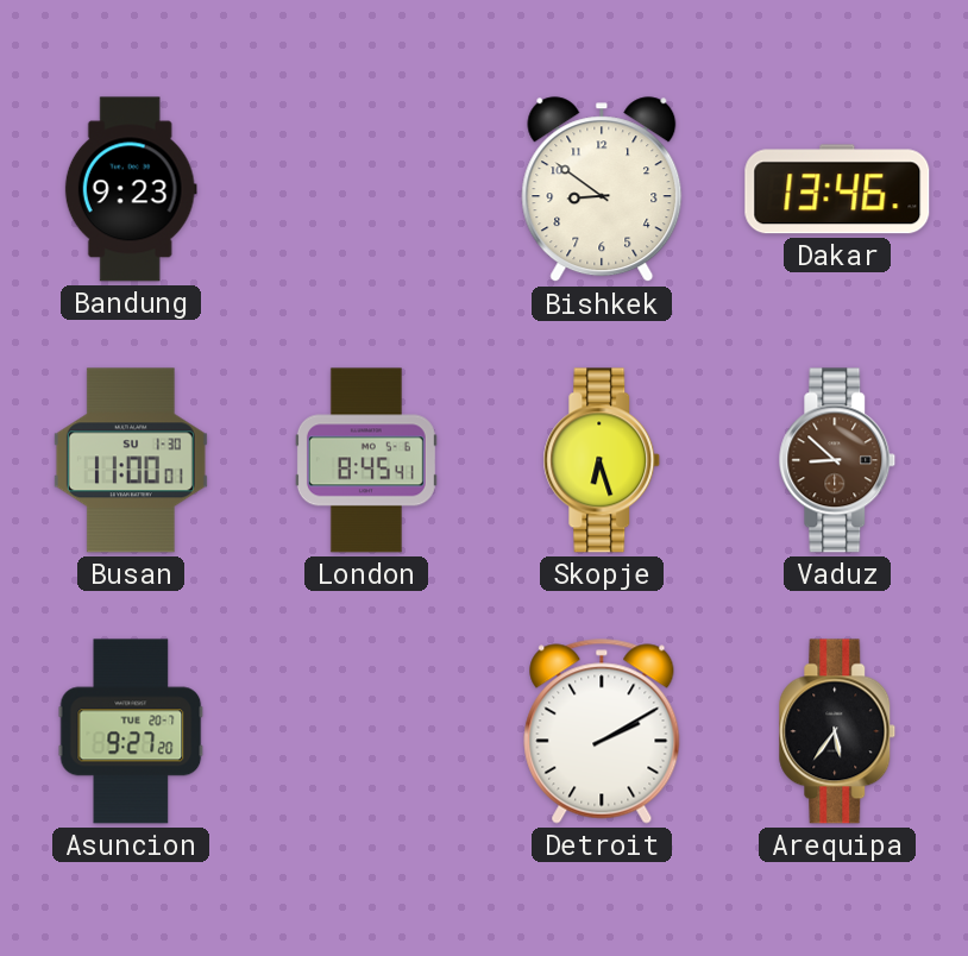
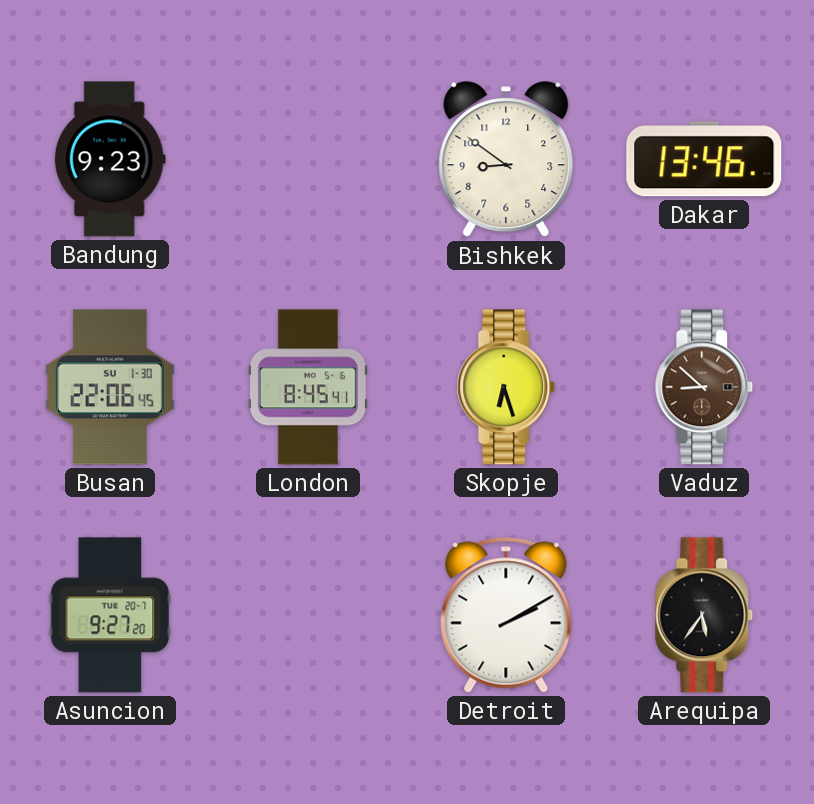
Busan: 11:00 -> 22:06 (110, 387)
